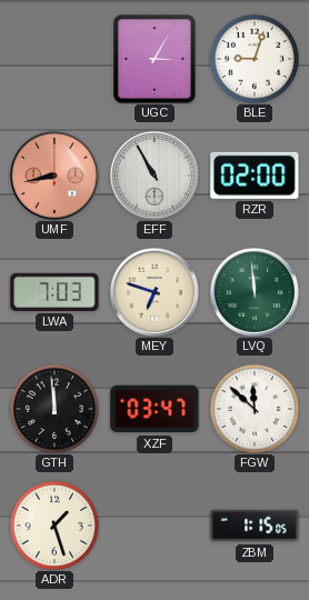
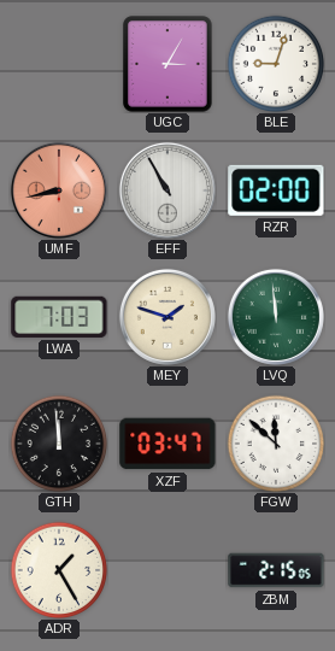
MEY: 6:48 -> 1:48 (167, 317)
ADR: 1:27 -> 1:25 (59, 570)
ZBM: 1:15 -> 2:15 (276, 570)
